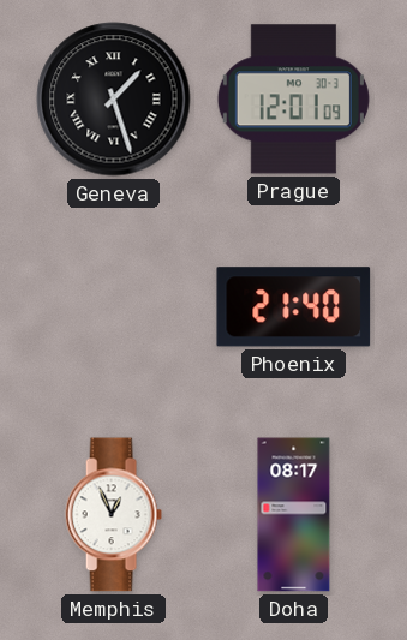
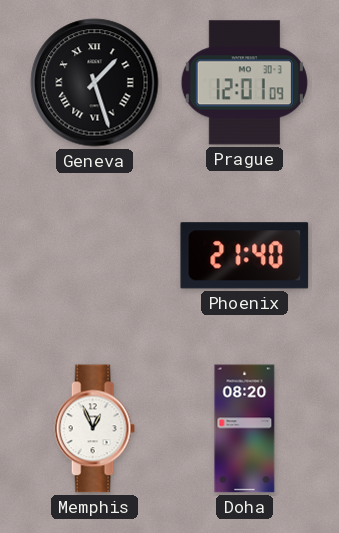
Doha: 08:17 -> 08:20 (245, 429)
